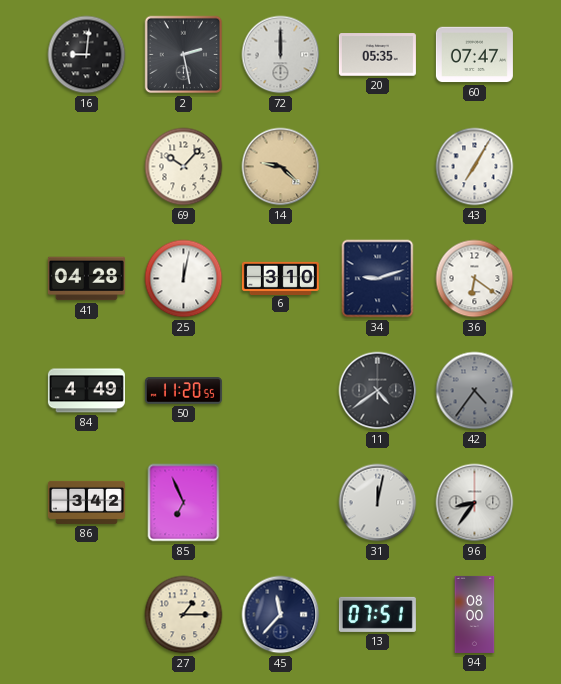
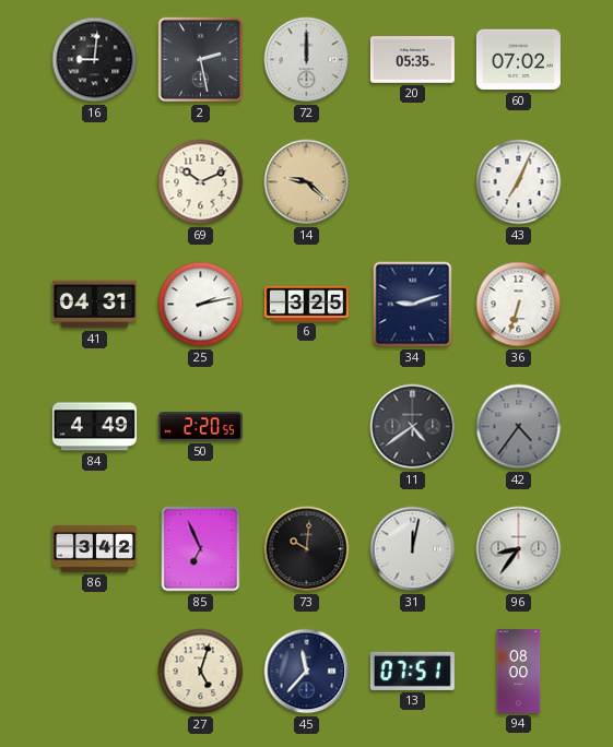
60: 07:47 -> 07:02 (518, 60)
69: 10:07 -> 10:11 (201, 182)
43: 7:05 -> 7:04 (519, 182)
41: 04:28 -> 04:31 (94, 305)
25: 12:02 -> 2:13 (201, 305)
6: 3:10 -> 3:25 (306, 304)
36: 6:21 -> 6:33 (519, 305)
50: 11:20 -> 2:20 (200, 427)
73: none -> 10:01 (307, 549)
27: 1:15 -> 5:03 (201, 672)
